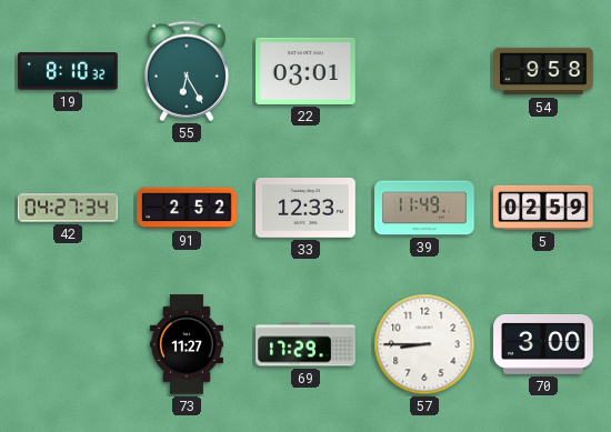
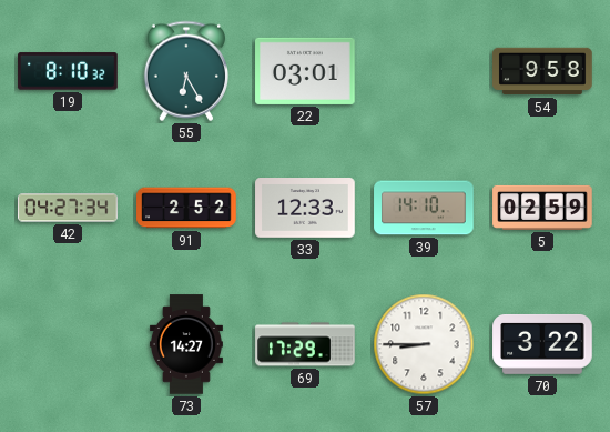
39: 11:49 -> 14:10 (424, 208)
73: 11:27 -> 14:27 (186, 344)
70: 3:00 -> 3:22 (542, 344)
